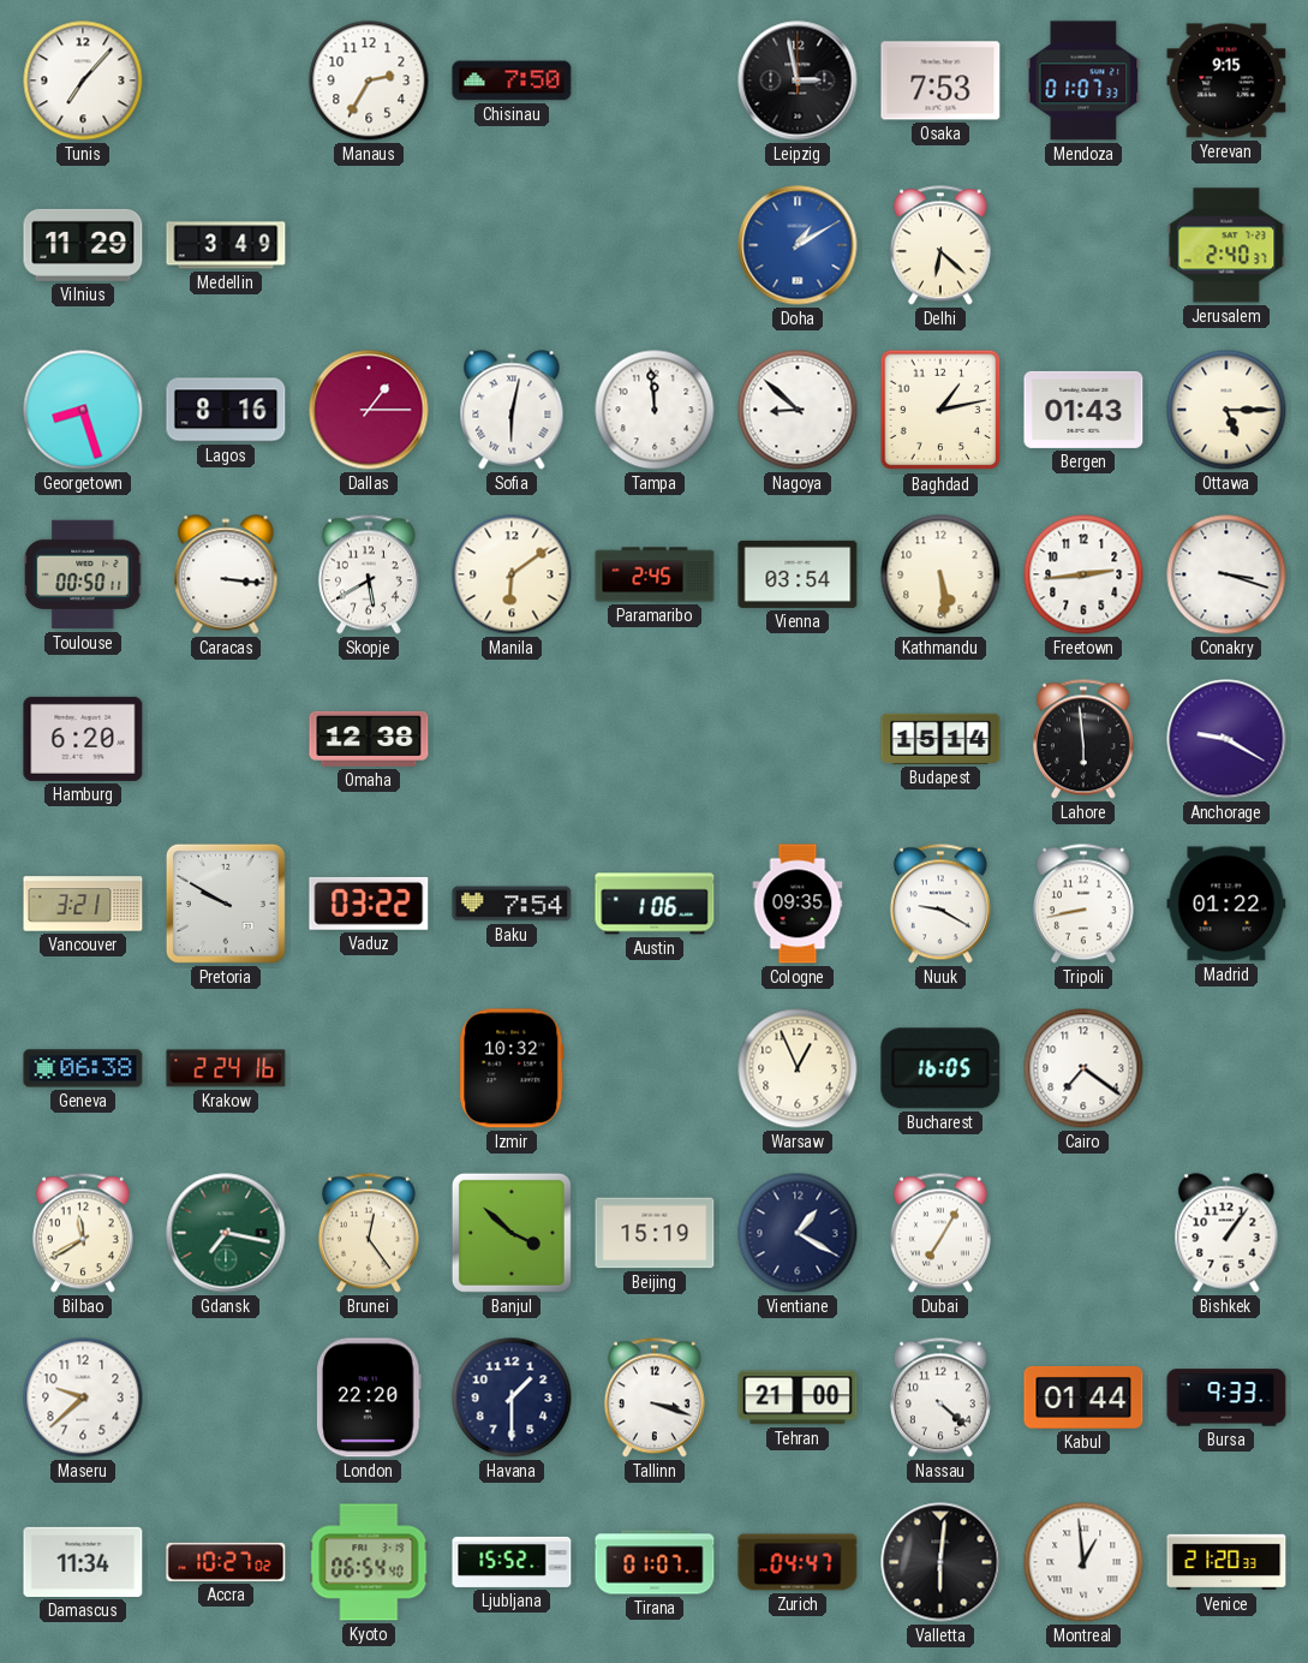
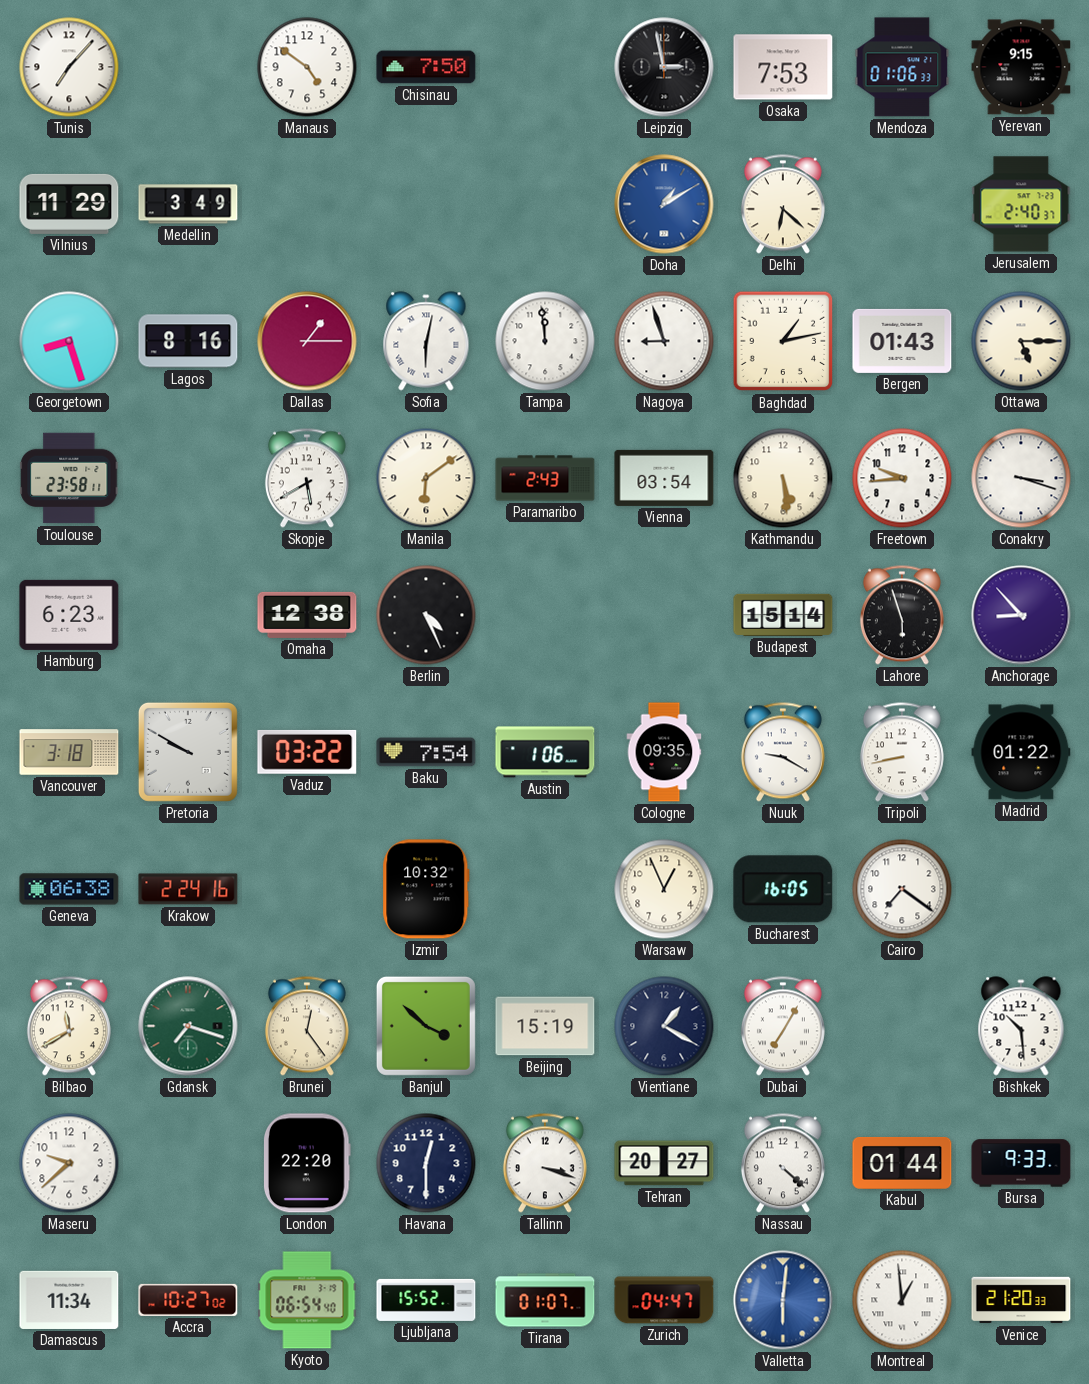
Manaus: 2:35 -> 4:51 (307, 67)
Mendoza: 01:07 -> 01:06 (902, 67)
Nagoya: 8:52 -> 8:57 (664, 341)
Toulouse: 00:50 -> 23:58 (69, 478)
Caracas: 3:16 -> none (226, 574)
Paramaribo: 2:45 -> 2:43 (545, 478)
Freetown: 2:44 -> 9:44 (902, 478)
Hamburg: 6:20 -> 6:23 (69, 615)
Berlin: none -> 4:26 (426, 615)
Lahore: 5:59 -> 5:57 (902, 615)
Anchorage: 9:20 -> 8:53 (1021, 615)
Vancouver: 3:21 -> 3:18 (69, 752)
Gdansk: 7:17 -> 7:18 (188, 1026)
Bishkek: 1:06 -> 10:29 (1021, 1026)
Havana: 1:30 -> 12:30 (426, 1163)
Tehran: 21:00 -> 20:27 (664, 1163)
Valletta dial: black -> blue (783, 1300)
